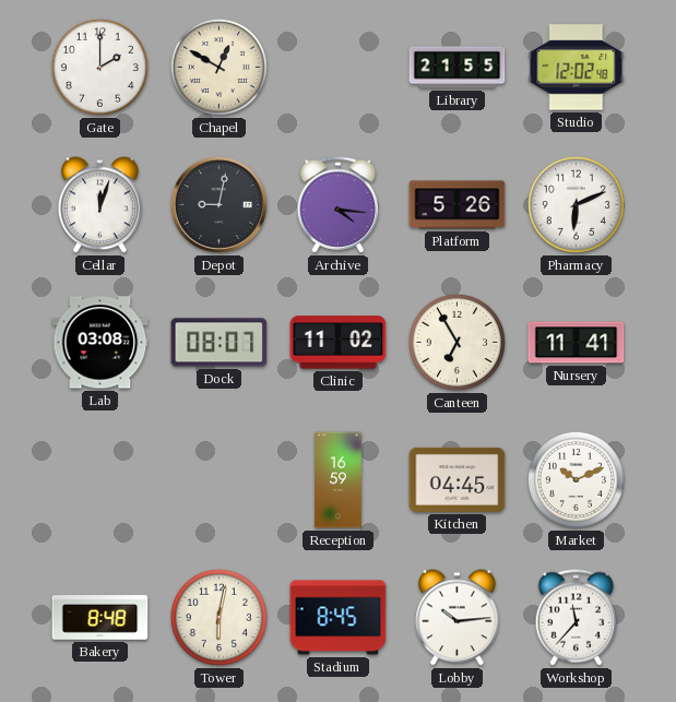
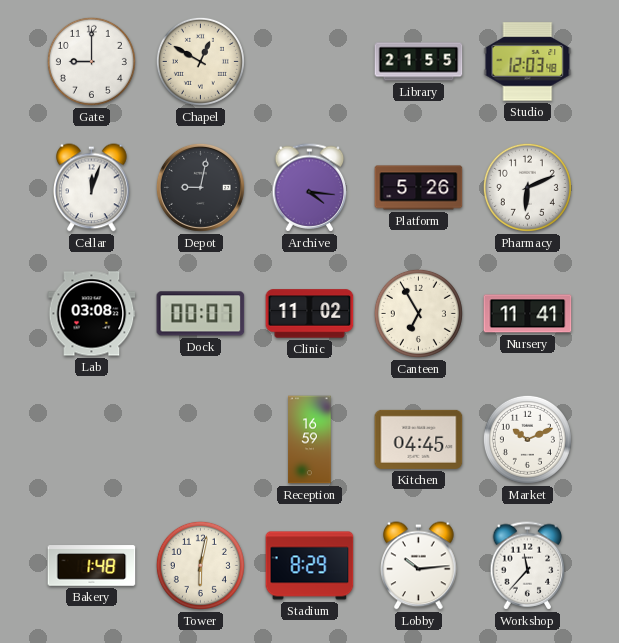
Gate: 2:00 -> 9:00 (91, 61)
Studio: 12:02 -> 12:03 (528, 62)
Dock: 08:07 -> 00:07 (201, 314)
Bakery: 8:48 -> 1:48 (92, 566)
Stadium: 8:45 -> 8:29 (310, 566)
